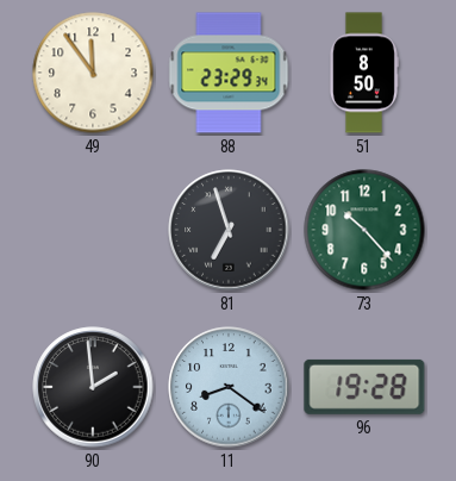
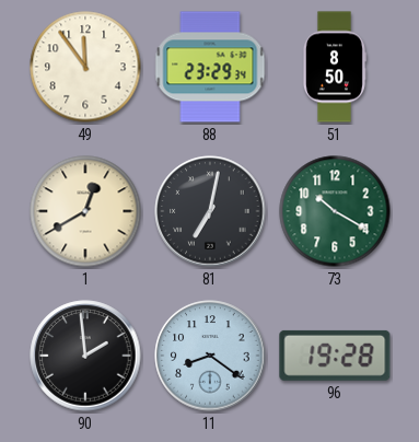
1: none -> 12:40 (85, 211)
81: 6:57 -> 7:02 (210, 211)
73: 10:23 -> 10:20 (335, 211)
